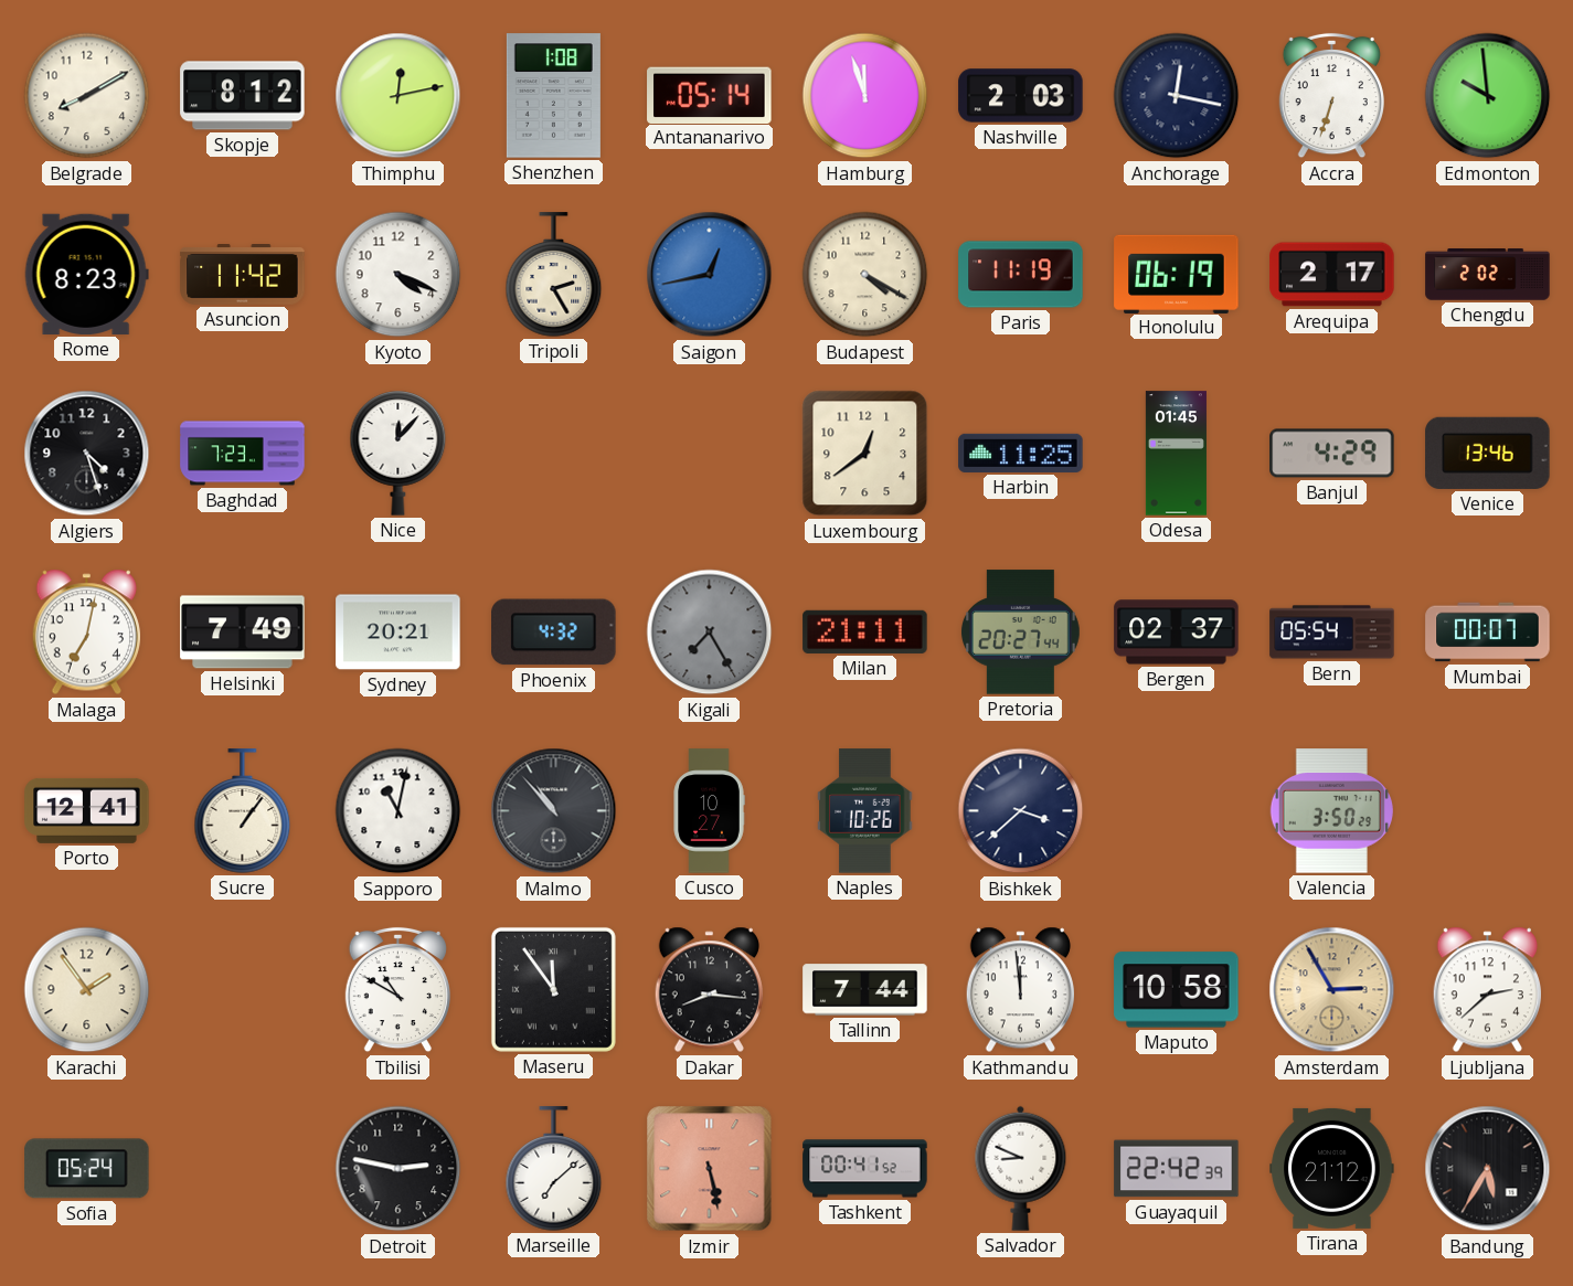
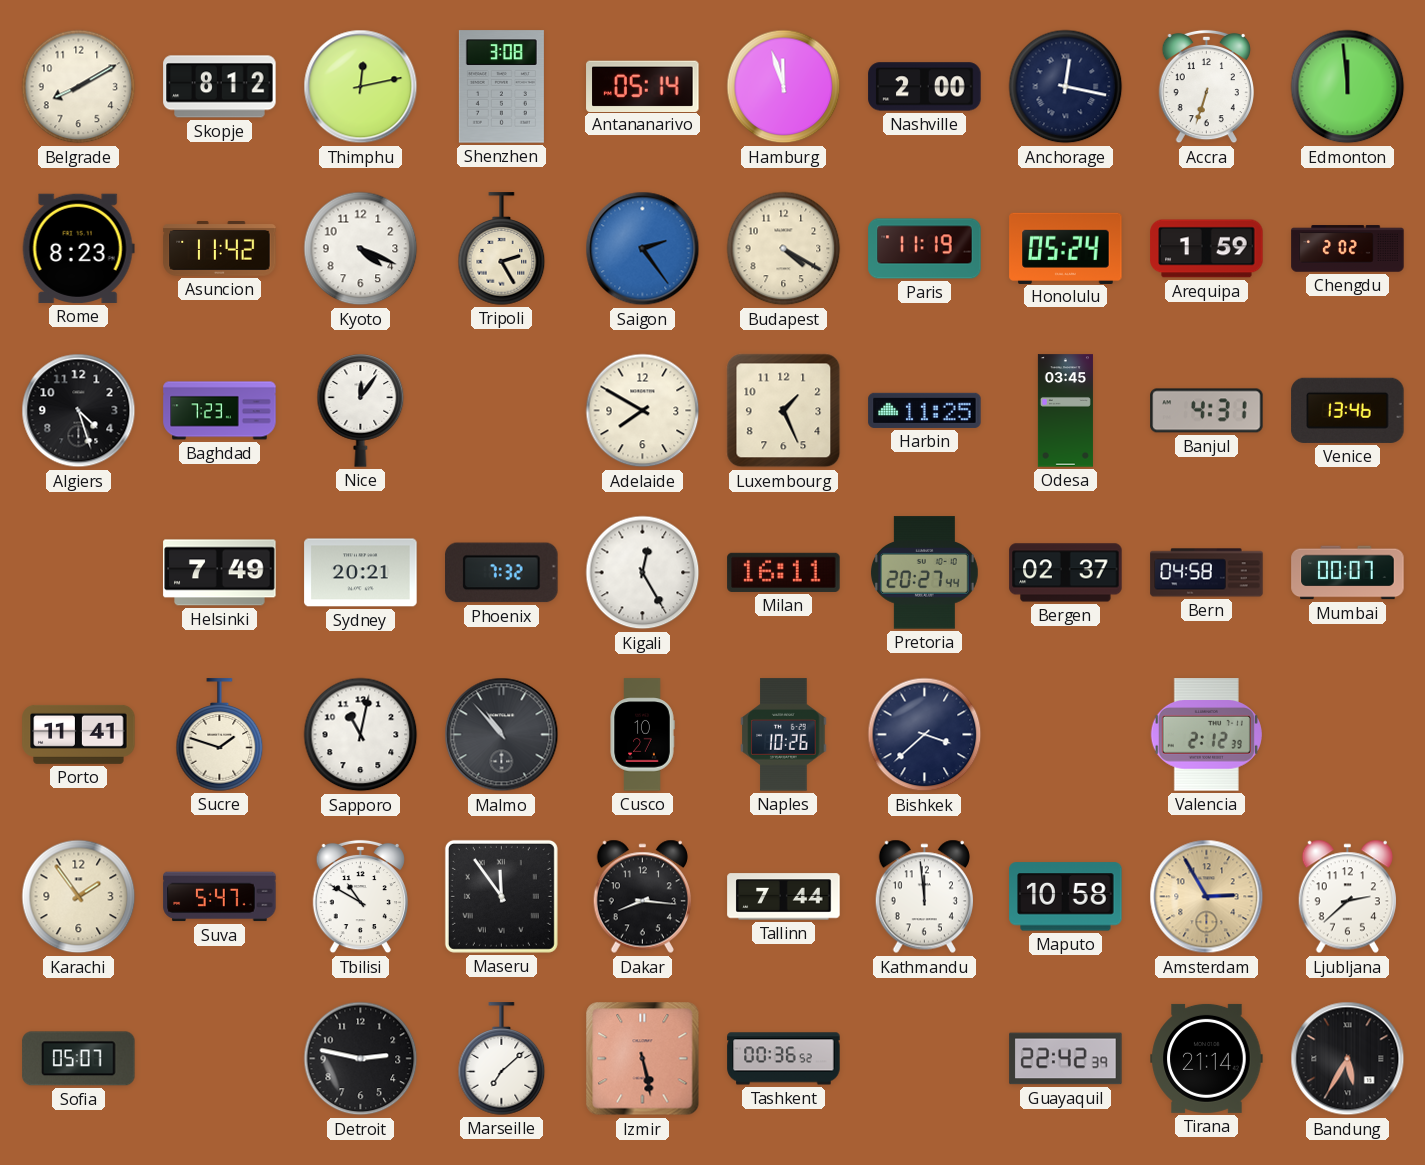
Shenzhen: 1:08 -> 3:08 (501, 87)
Nashville: 2:03 -> 2:00 (925, 87)
Edmonton: 9:59 -> 11:59 (1348, 87)
Saigon: 12:43 -> 2:24 (643, 249)
Honolulu: 06:19 -> 05:24 (1066, 248)
Arequipa: 2:17 -> 1:59 (1207, 249)
Nice: 12:07 -> 12:06 (361, 411)
Adelaide: none -> 7:50 (643, 411)
Luxembourg: 12:39 -> 1:26 (784, 411)
Odesa: 01:45 -> 03:45 (1065, 411)
Banjul: 4:29 -> 4:31 (1207, 411)
Malaga: 7:02 -> none (86, 633)
Phoenix: 4:32 -> 7:32 (502, 573)
Kigali: 7:25 -> 12:25 (643, 573)
Kigali dial: grey -> white (643, 573)
Milan: 21:11 -> 16:11 (784, 572)
Bern: 05:54 -> 04:58 (1207, 573)
Porto: 12:41 -> 11:41 (79, 734)
Sucre: 1:06 -> 1:48 (220, 735)
Valencia: 3:50 -> 2:12 (1206, 735)
Suva: none -> 5:47 (220, 897)
Sofia: 05:24 -> 05:07 (79, 1059)
Tashkent: 00:41 -> 00:36 (784, 1059)
Salvador: 8:49 -> none (1021, 1168)
Tirana: 21:12 -> 21:14 (1207, 1058)
